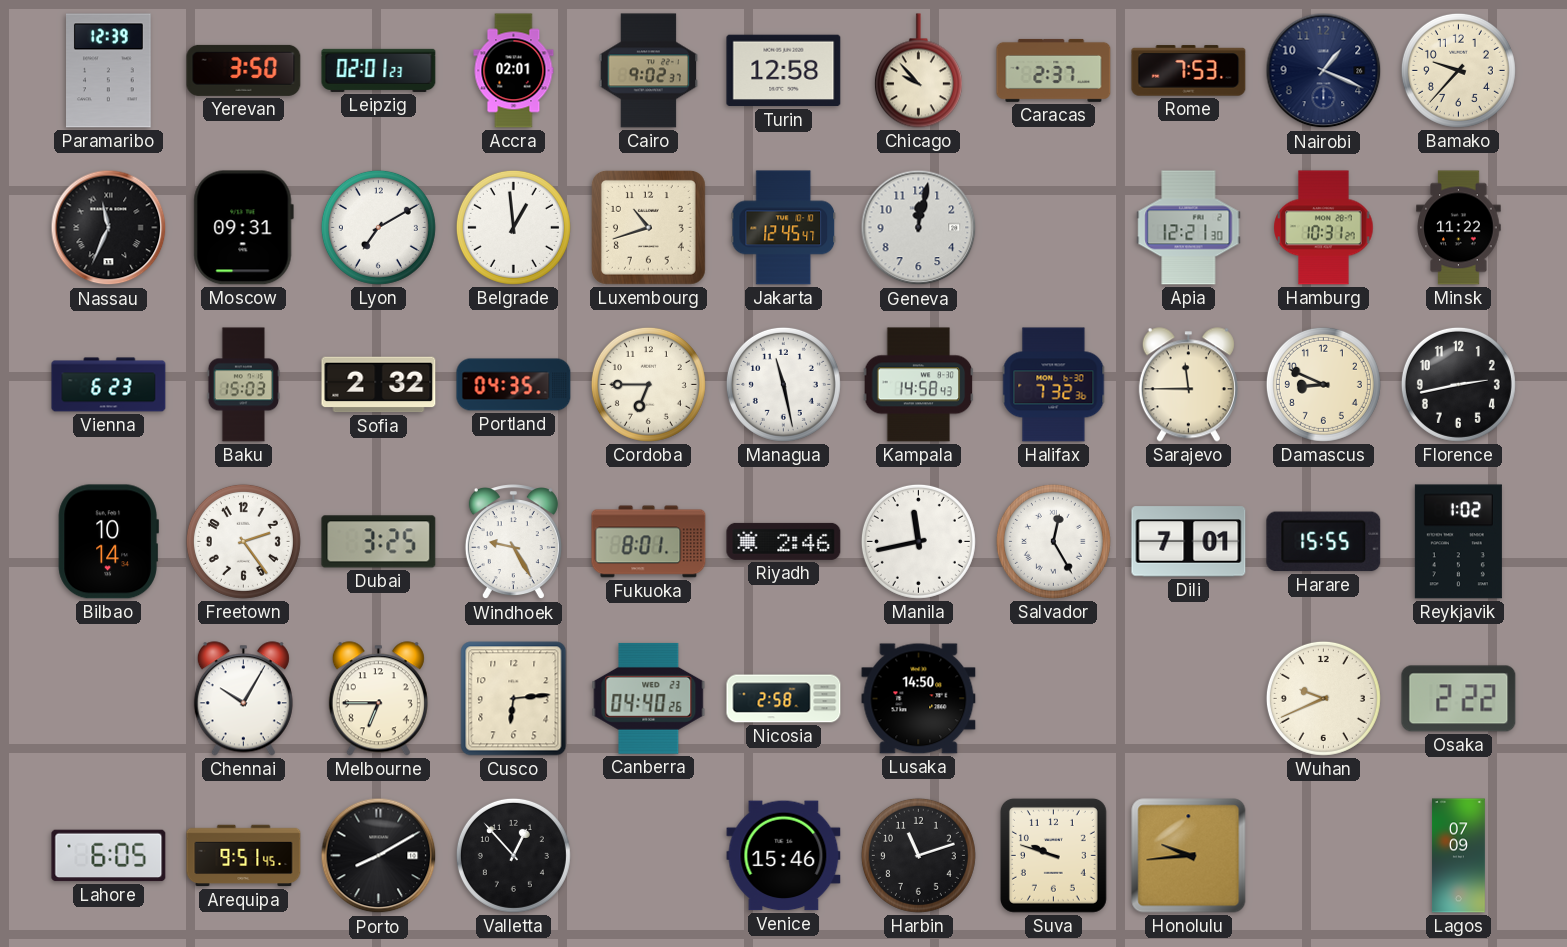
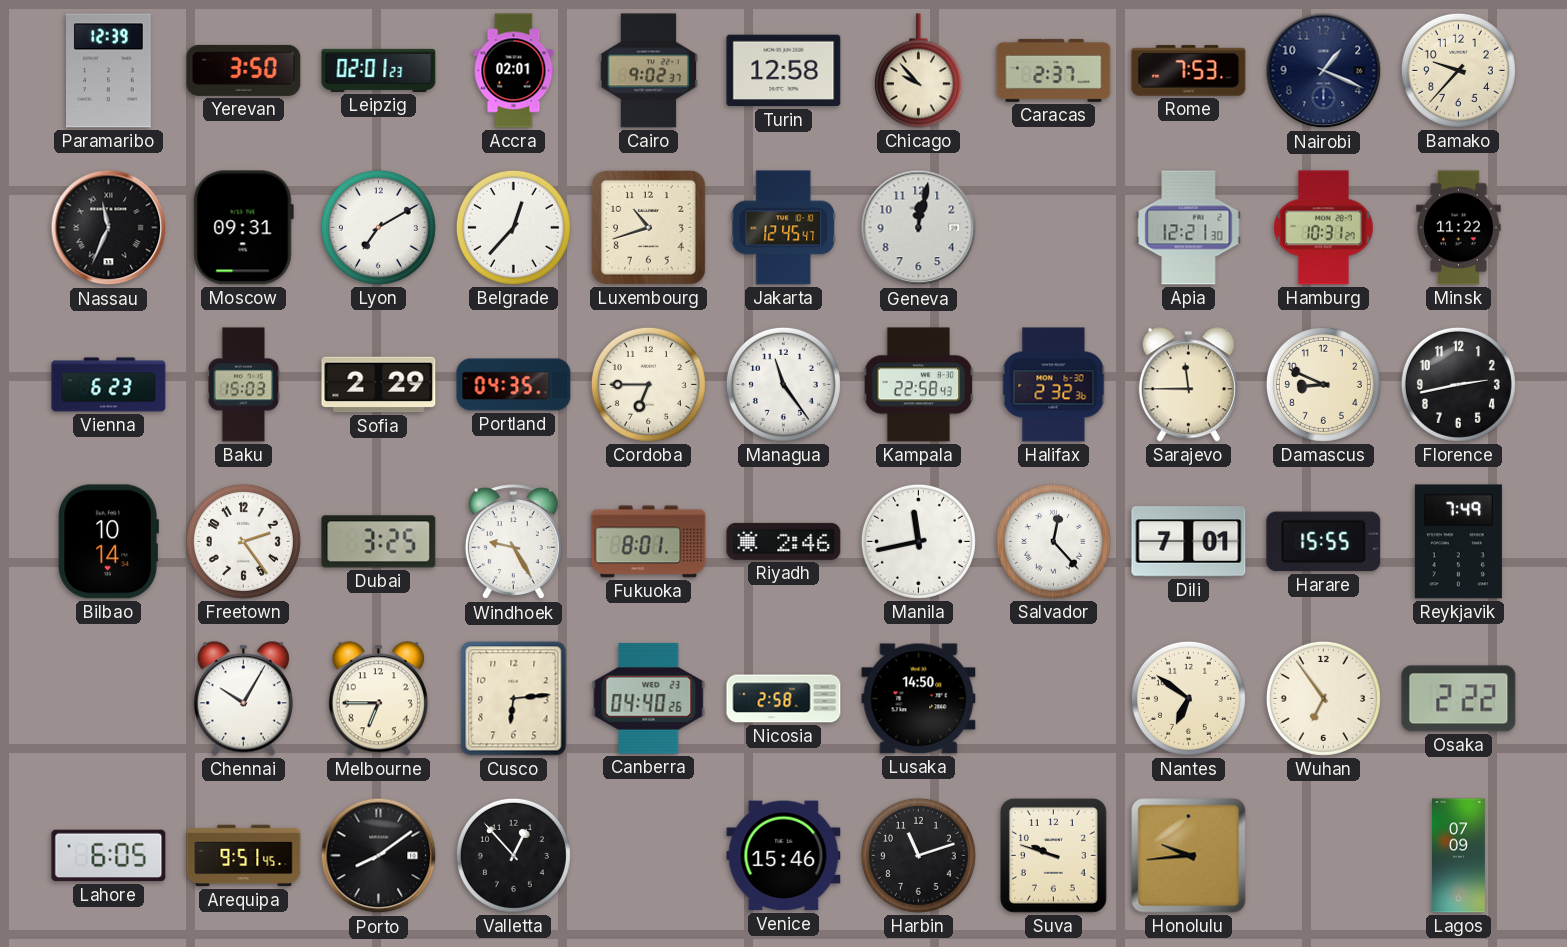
Belgrade: 12:59 -> 12:37 (513, 227)
Sofia: 2:32 -> 2:29 (379, 385)
Managua: 11:28 -> 11:24 (783, 384)
Kampala: 14:58 -> 22:58 (919, 385)
Halifax: 7:32 -> 2:32 (1054, 385)
Salvador: 12:25 -> 12:23 (1053, 541)
Reykjavik: 1:02 -> 7:49 (1458, 542)
Nantes: none -> 6:51 (1188, 698)
Wuhan: 9:41 -> 6:54 (1323, 698)
Porto: 8:10 -> 8:09 (379, 856)
